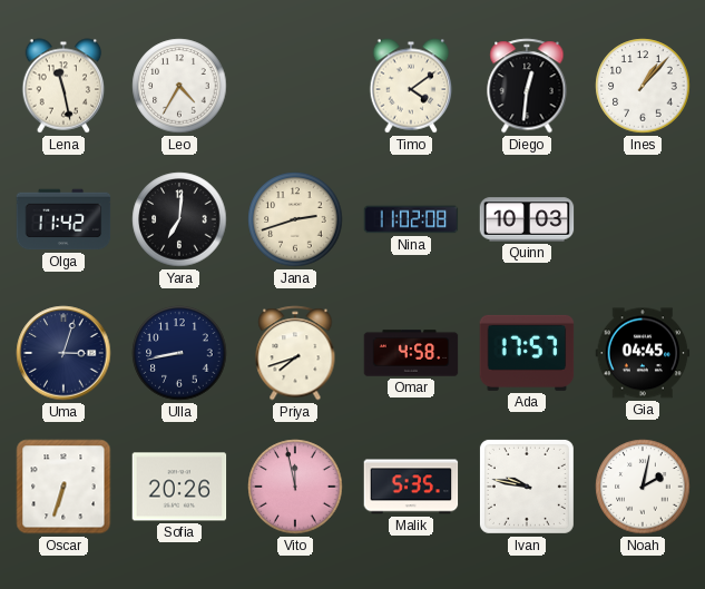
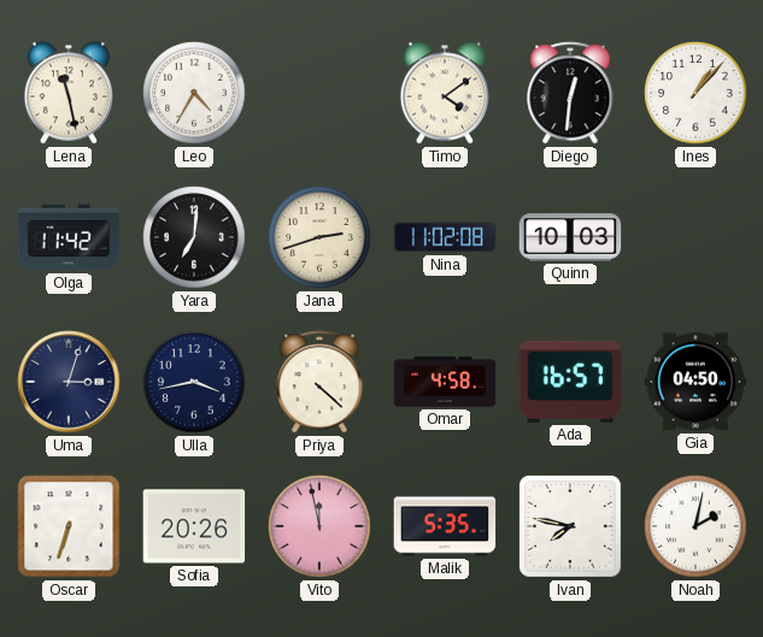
Ulla: 8:43 -> 3:43 (194, 382)
Priya: 7:42 -> 4:22 (319, 382)
Ada: 17:57 -> 16:57 (570, 382)
Gia: 04:45 -> 04:50 (695, 382)
Ivan: 9:47 -> 7:47 (570, 526)
